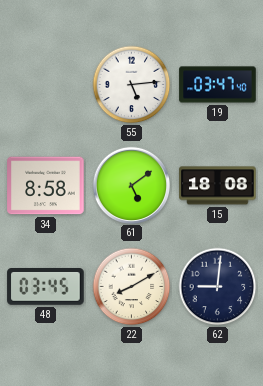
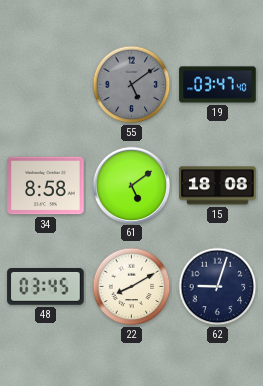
55: 5:14 -> 5:09 (132, 85)
55 dial: white -> grey (132, 85)
62: 9:01 -> 9:03 (218, 287)
